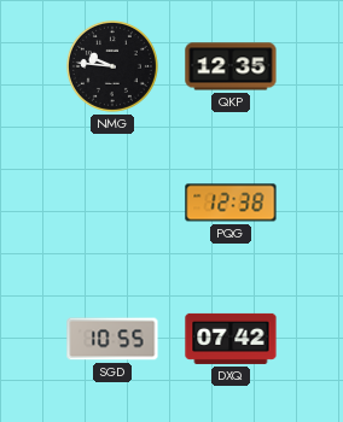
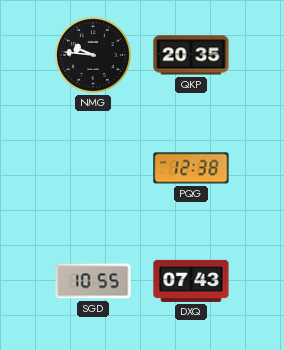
QKP: 12:35 -> 20:35 (191, 55)
DXQ: 07:42 -> 07:43 (191, 281)
